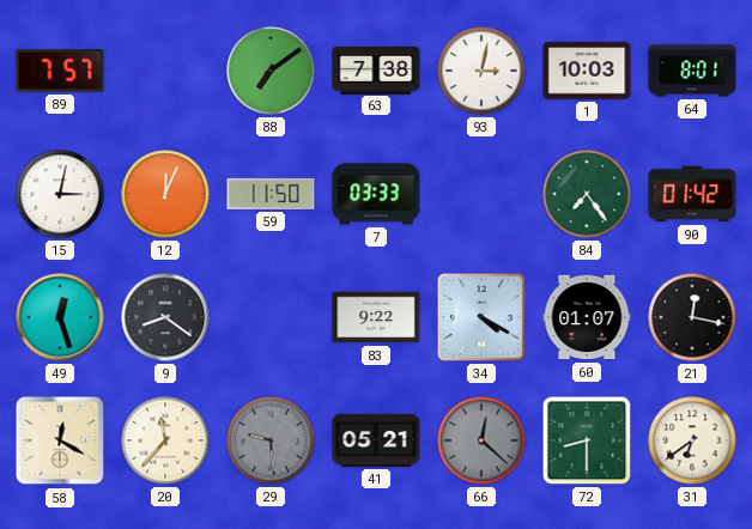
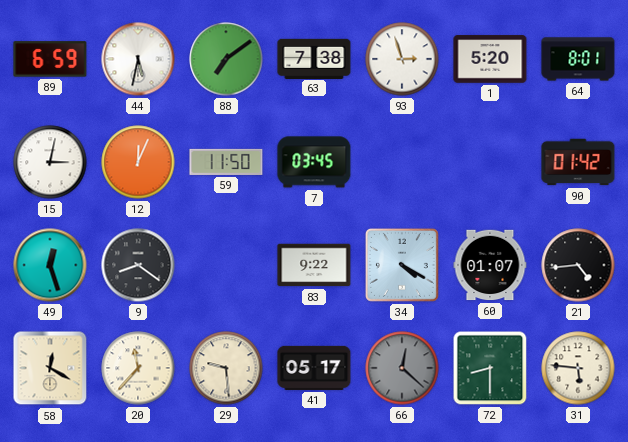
89: 7:57 -> 6:59 (50, 59)
44: none -> 5:32 (138, 59)
93: 3:02 -> 2:57 (402, 59)
1: 10:03 -> 5:20 (490, 59)
7: 03:33 -> 03:45 (314, 162)
84: 7:24 -> none (587, 194)
21: 12:17 -> 4:44 (578, 265)
29 dial: grey -> cream (226, 368)
41: 05:21 -> 05:17 (314, 368)
31: 6:39 -> 5:46 (578, 368)
